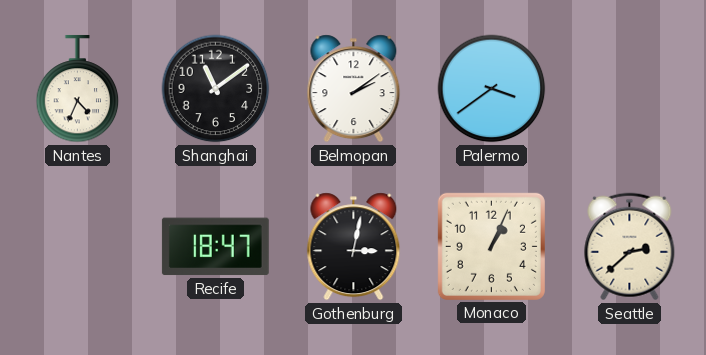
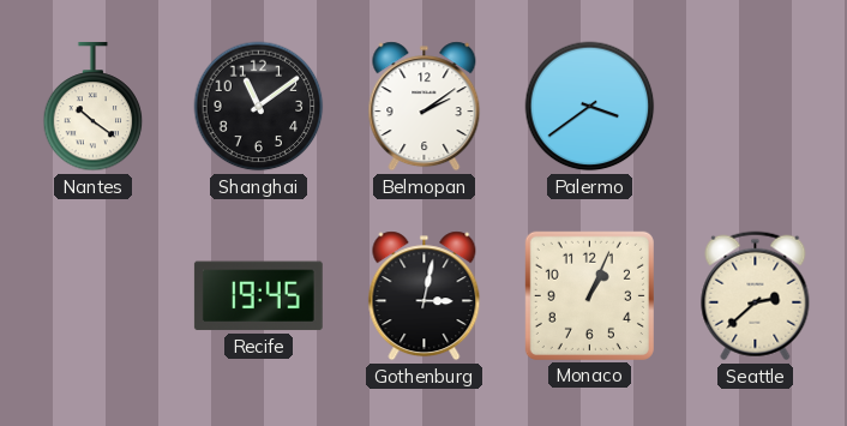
Nantes: 4:34 -> 10:21 (94, 107)
Recife: 18:47 -> 19:45 (258, 296)
